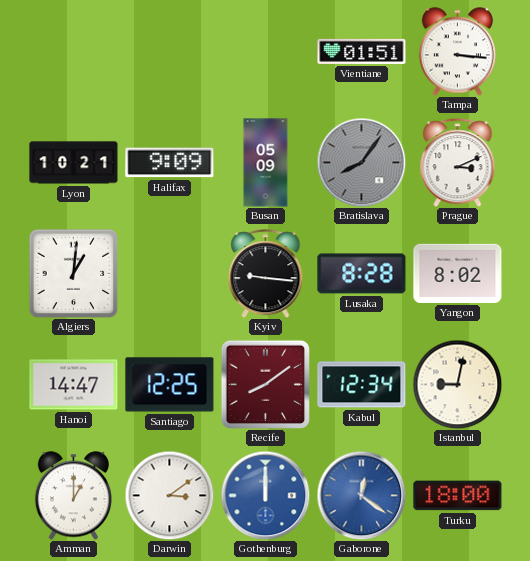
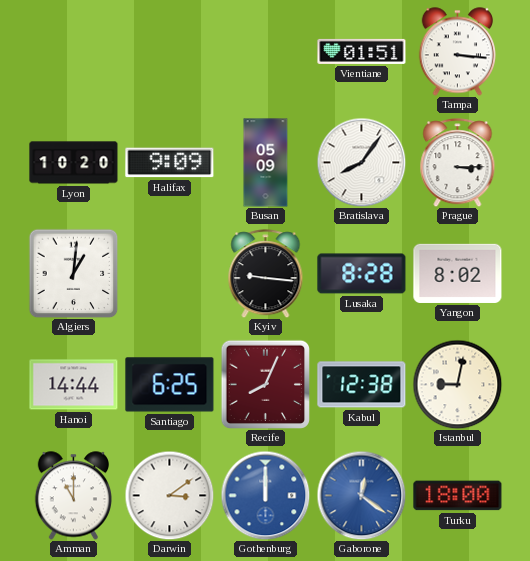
Lyon: 10:21 -> 10:20 (74, 163)
Bratislava dial: grey -> white (361, 162)
Prague: 3:11 -> 3:15 (458, 163)
Hanoi: 14:47 -> 14:44 (74, 385)
Santiago: 12:25 -> 6:25 (170, 385)
Recife: 8:09 -> 8:04 (265, 384)
Kabul: 12:34 -> 12:38 (362, 385)
Amman: 1:00 -> 11:00 (73, 496)
